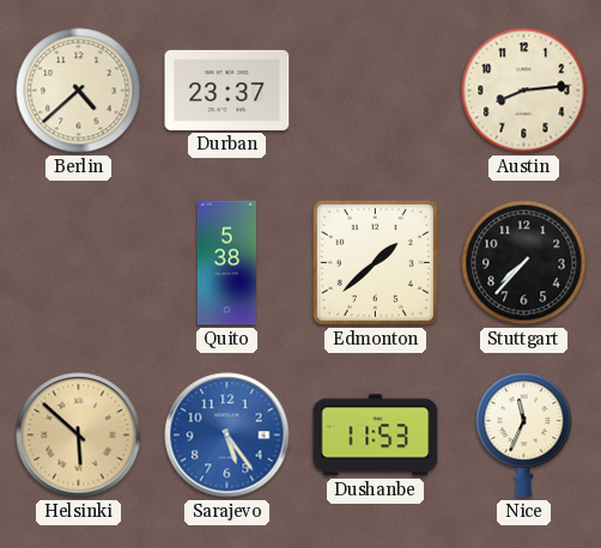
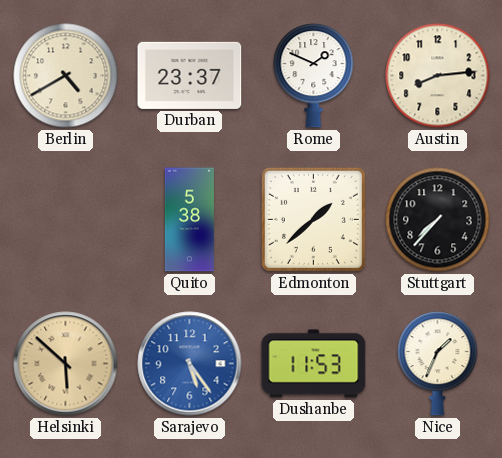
Berlin: 4:38 -> 4:40 (66, 76)
Rome: none -> 1:49 (314, 76)
Nice: 11:34 -> 1:34 (438, 364)
